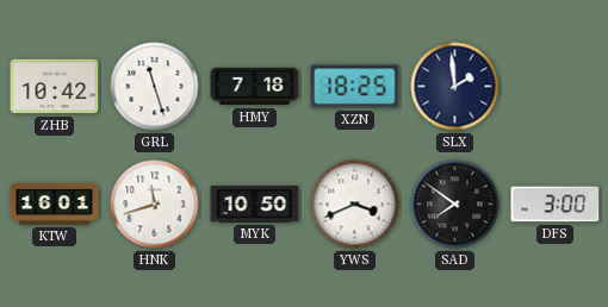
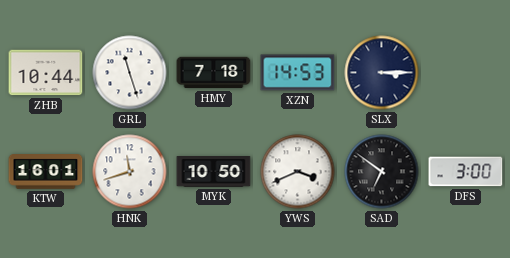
ZHB: 10:42 -> 10:44 (46, 73)
XZN: 18:25 -> 14:53 (298, 73)
SLX: 1:59 -> 3:15 (382, 73)
SAD: 7:51 -> 6:51 (382, 172)
